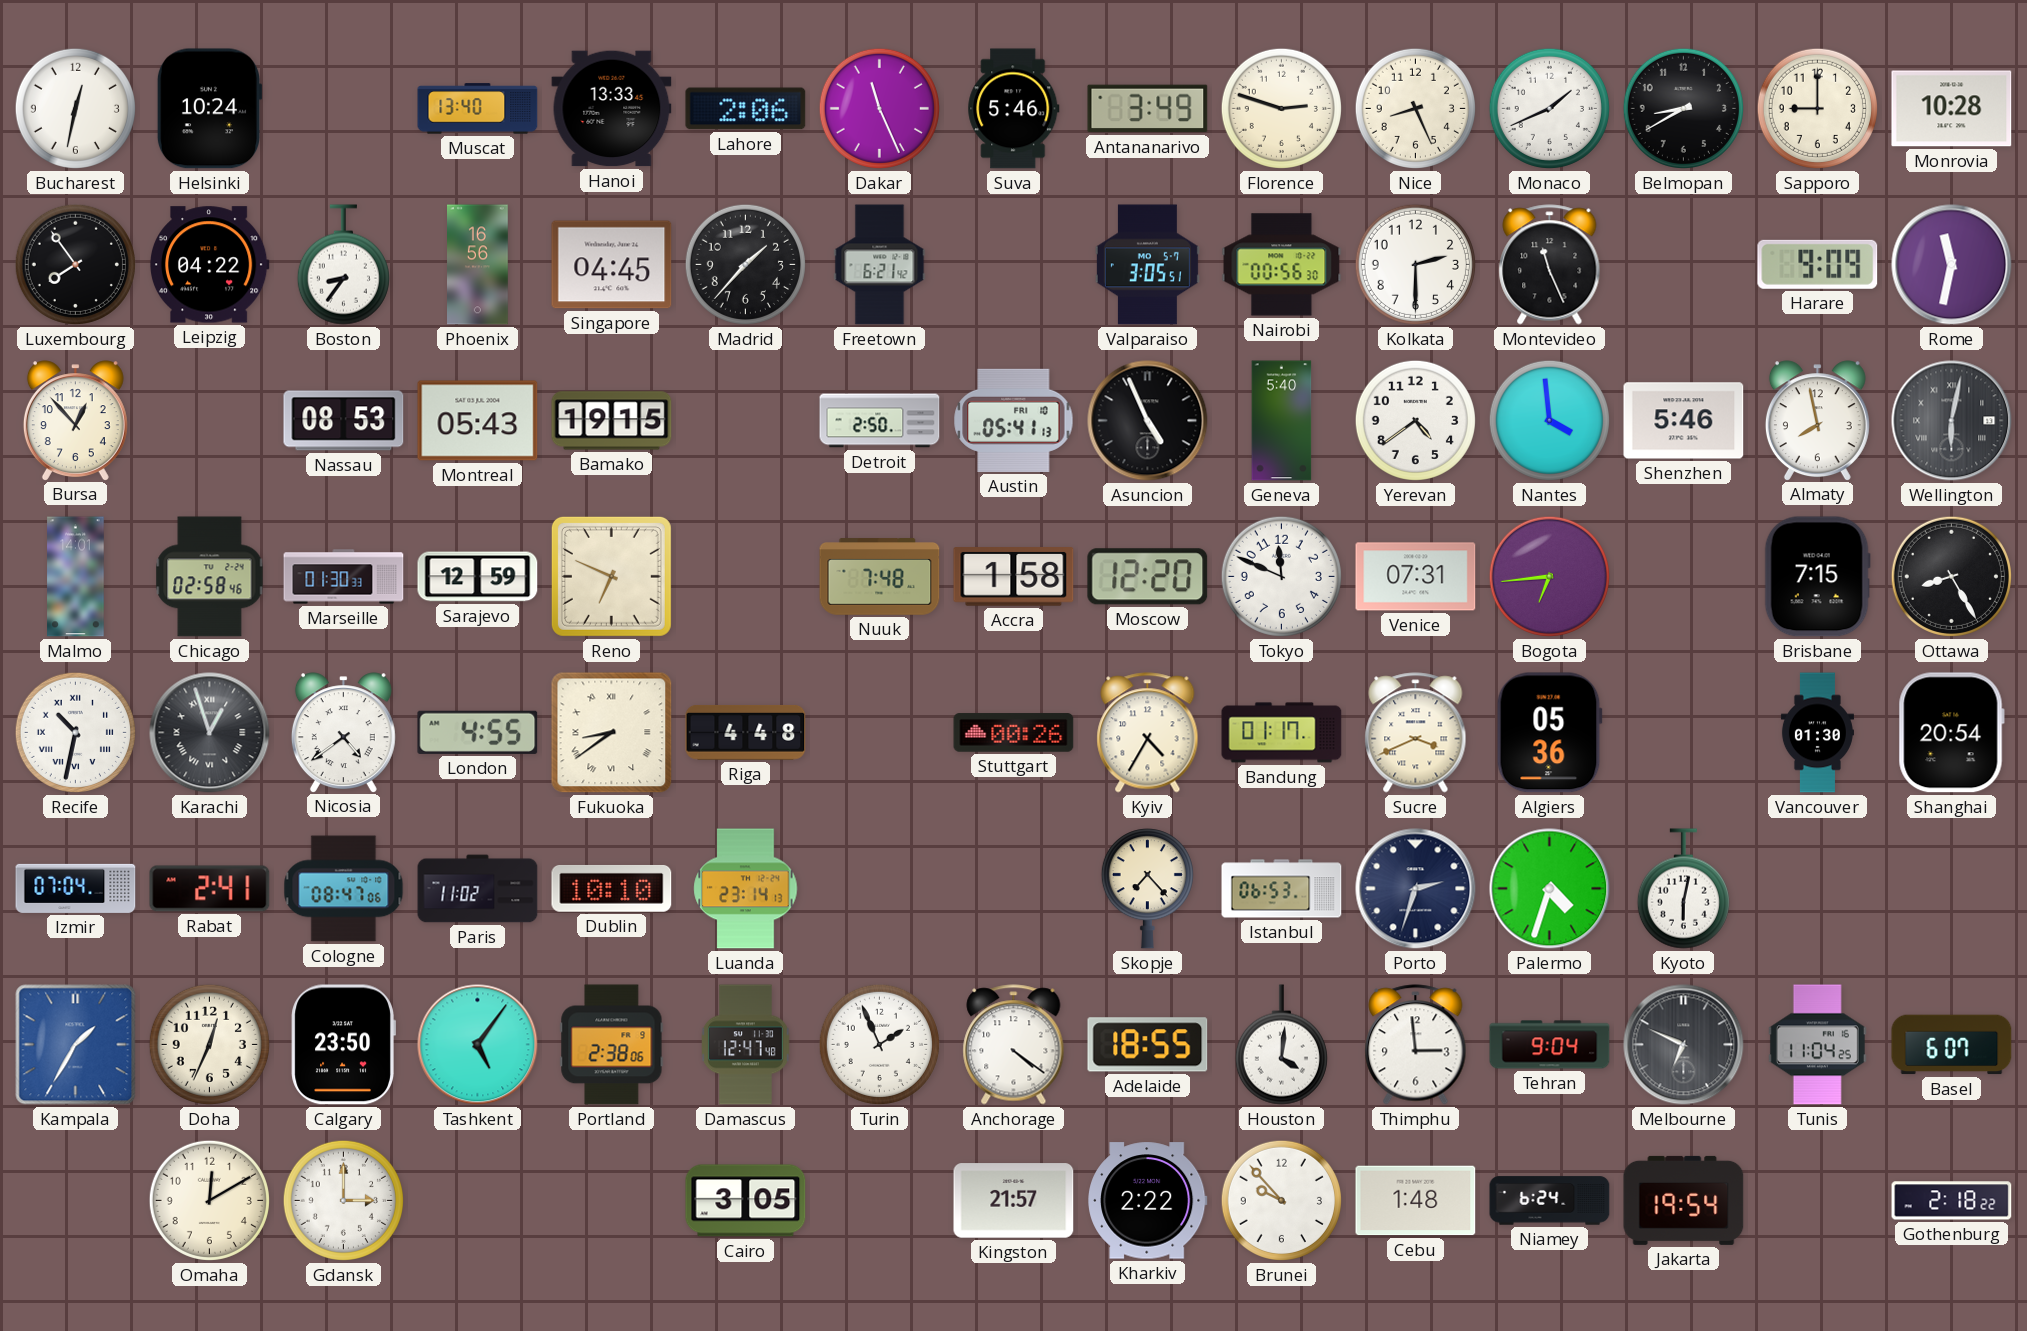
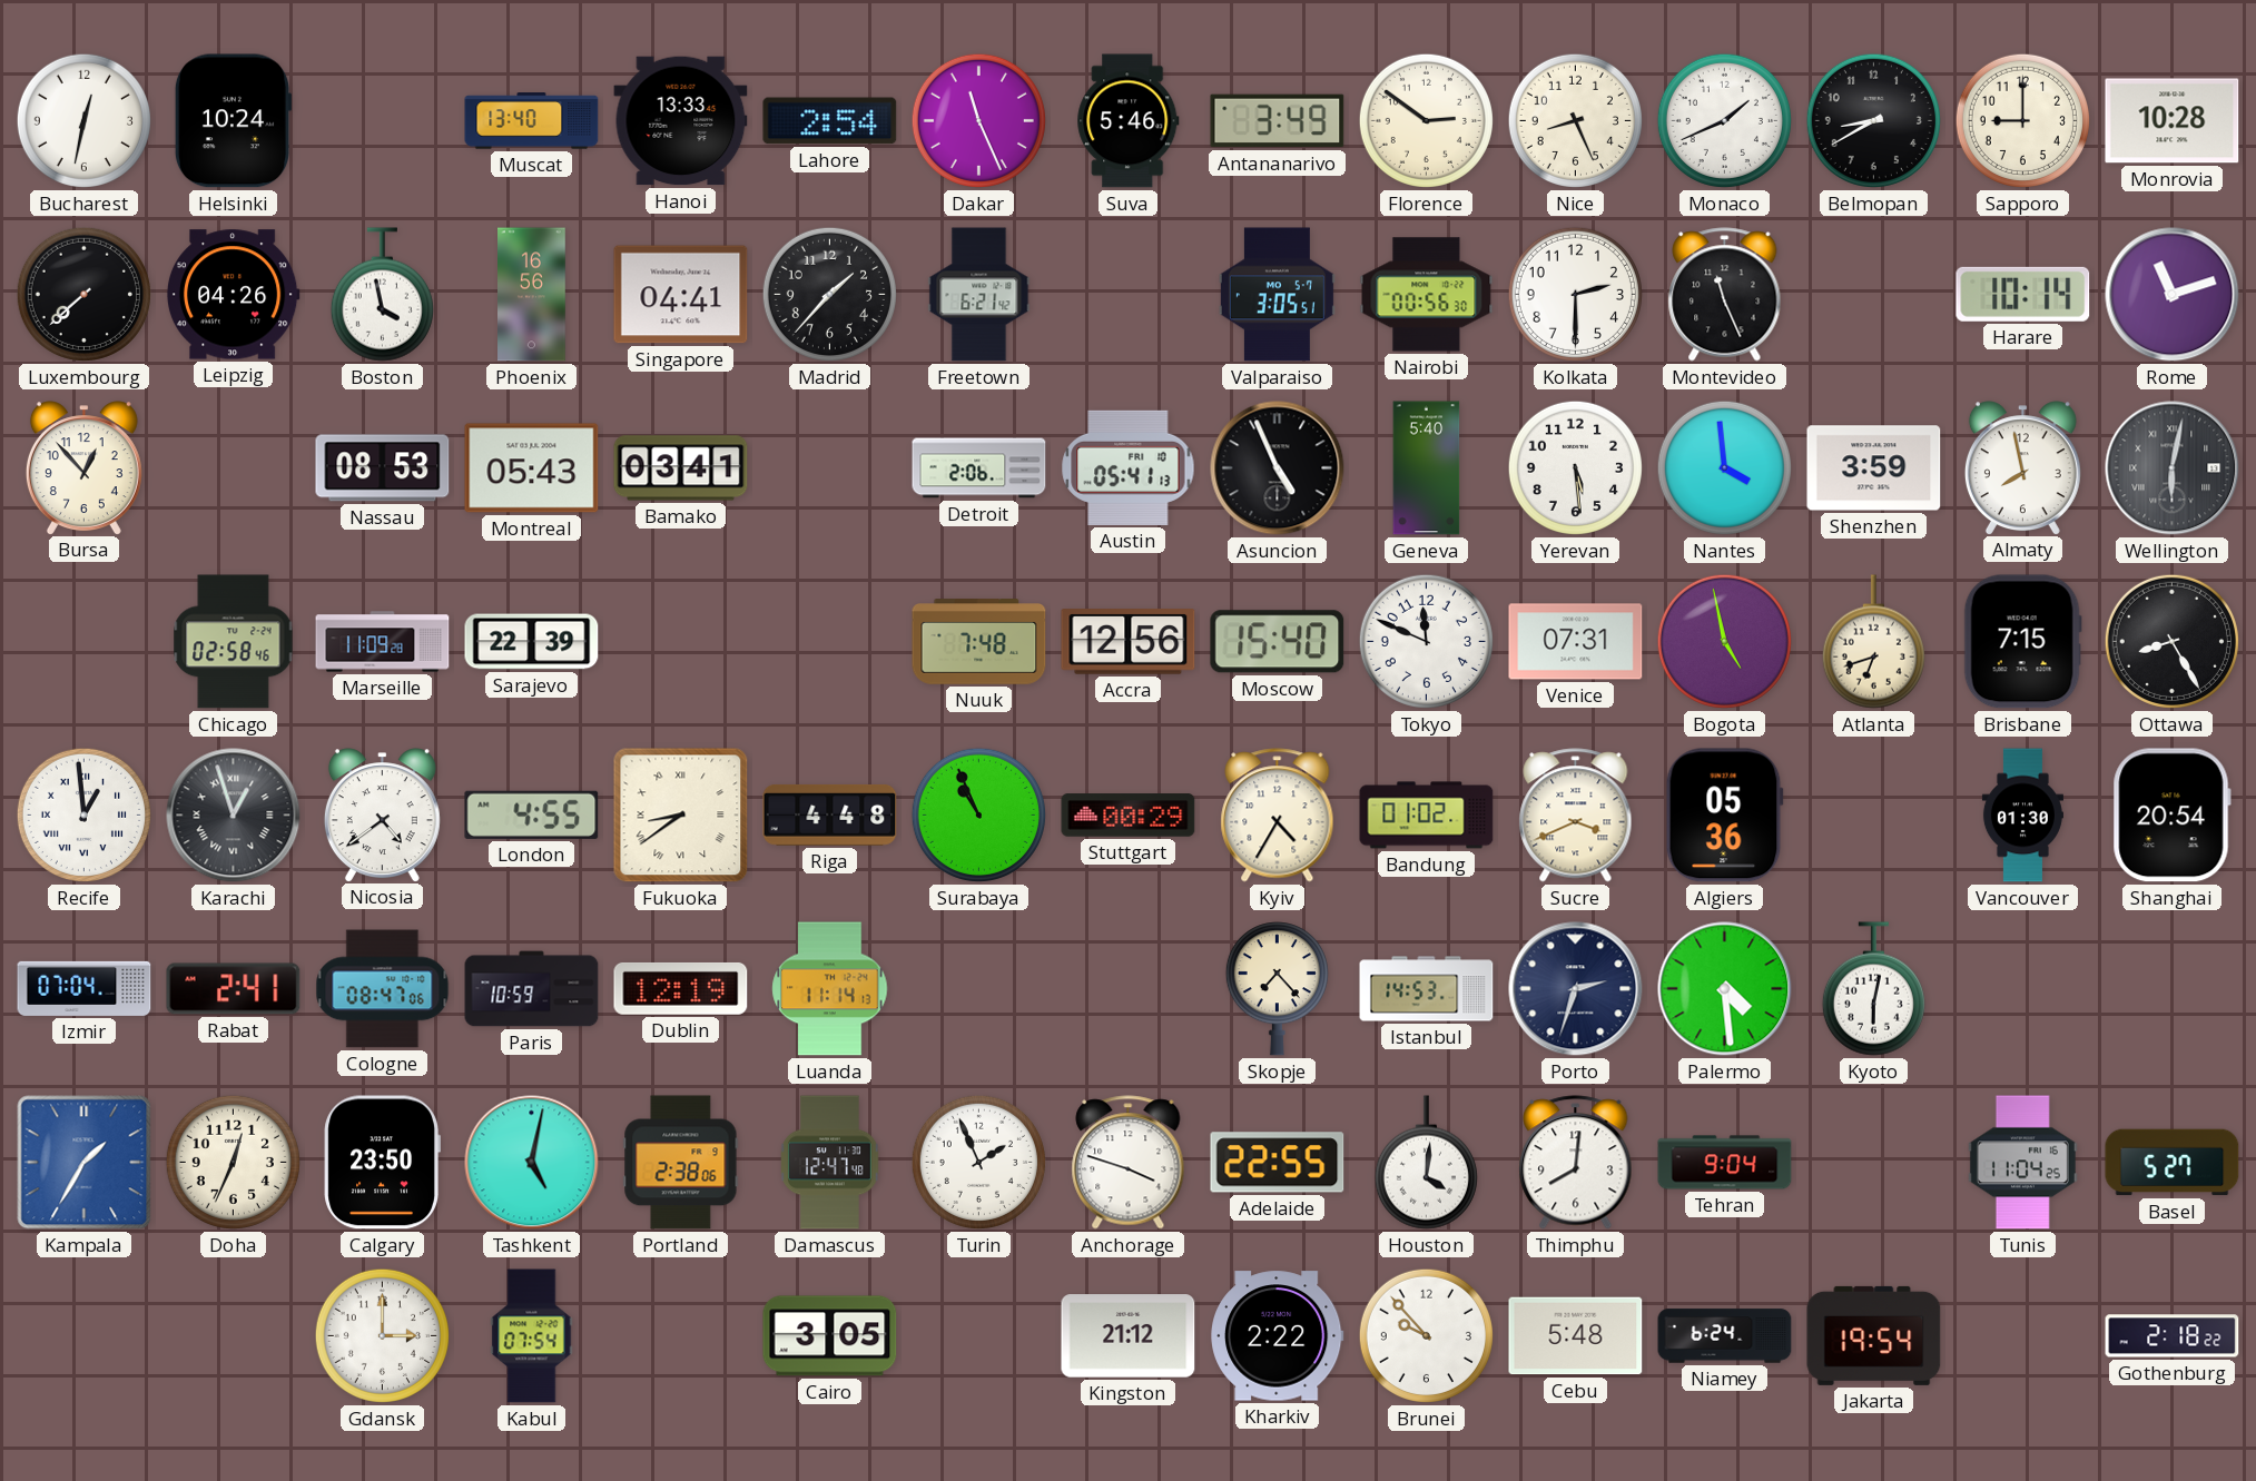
Lahore: 2:06 -> 2:54 (830, 121)
Florence: 2:48 -> 2:51 (1426, 120)
Luxembourg: 7:54 -> 7:38 (83, 294)
Leipzig: 04:22 -> 04:26 (233, 295)
Boston: 8:36 -> 3:58 (382, 295)
Singapore: 04:45 -> 04:41 (681, 295)
Harare: 9:09 -> 10:14 (2023, 294)
Rome: 11:32 -> 11:12 (2173, 295)
Bamako: 19:15 -> 03:41 (681, 468)
Detroit: 2:50 -> 2:06 (979, 468)
Yerevan: 4:39 -> 5:29 (1575, 467)
Shenzhen: 5:46 -> 3:59 (1874, 468)
Malmo: 14:01 -> none (76, 577)
Marseille: 01:30 -> 11:09 (383, 642)
Sarajevo: 12:59 -> 22:39 (532, 642)
Reno: 6:49 -> none (611, 576)
Accra: 1:58 -> 12:56 (1129, 642)
Moscow: 12:20 -> 15:40 (1278, 642)
Bogota: 6:44 -> 4:58 (1724, 641)
Atlanta: none -> 6:42 (1873, 642)
Recife: 10:32 -> 12:59 (83, 814)
Surabaya: none -> 10:56 (978, 814)
Stuttgart: 00:26 -> 00:29 (1129, 816)
Bandung: 01:17 -> 01:02 (1427, 816)
Paris: 11:02 -> 10:59 (532, 989)
Dublin: 10:10 -> 12:19 (681, 988)
Luanda: 23:14 -> 11:14 (830, 989)
Istanbul: 06:53 -> 14:53 (1427, 989)
Palermo: 4:33 -> 4:29 (1725, 989)
Tashkent: 5:06 -> 5:02 (532, 1163)
Anchorage: 4:21 -> 3:48 (1129, 1163)
Adelaide: 18:55 -> 22:55 (1278, 1163)
Thimphu: 2:59 -> 8:01 (1576, 1163)
Melbourne: 6:49 -> none (1684, 1045)
Basel: 6:07 -> 5:27 (2173, 1163)
Omaha: 12:10 -> none (209, 1200)
Kabul: none -> 07:54 (532, 1336)
Kingston: 21:57 -> 21:12 (1129, 1336)
Cebu: 1:48 -> 5:48 (1576, 1336)
